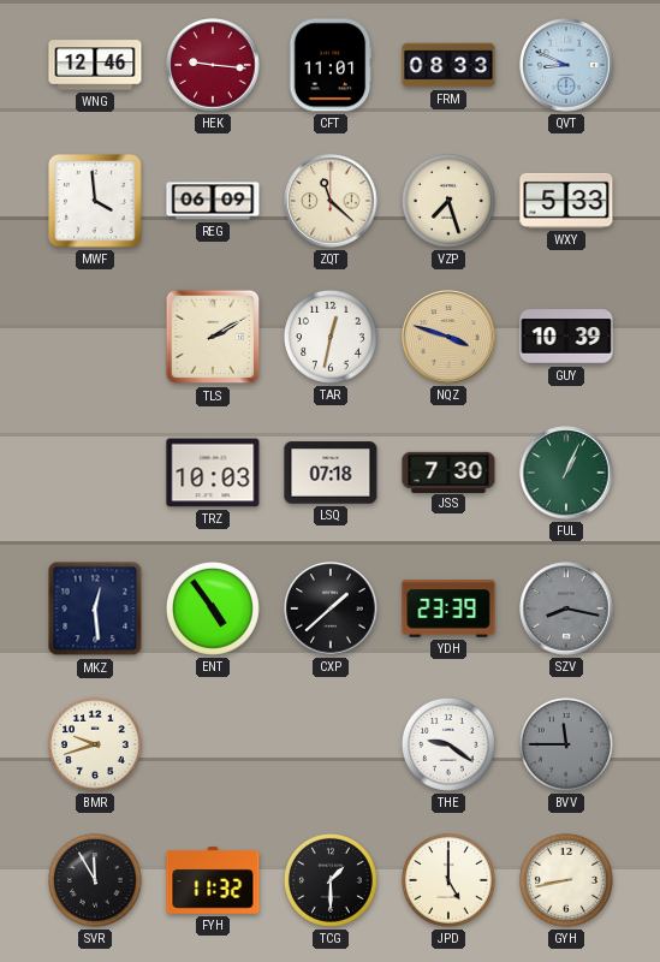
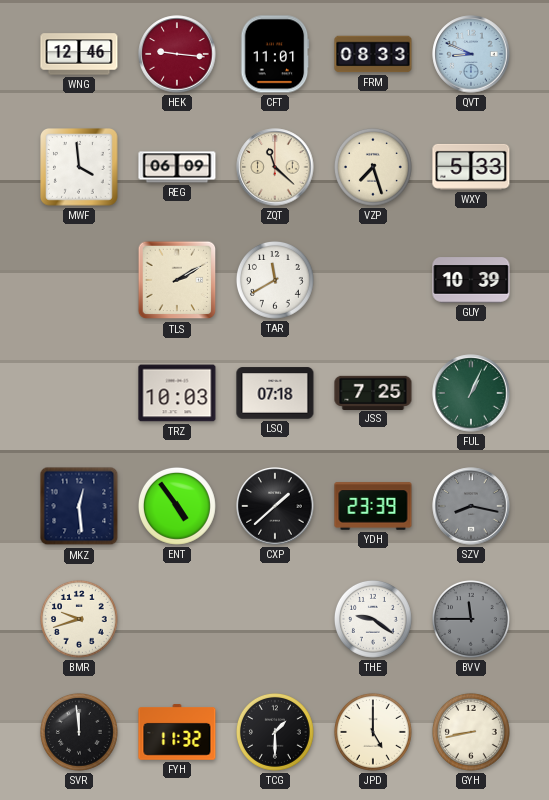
TAR: 12:32 -> 11:40 (275, 280)
NQZ: 3:48 -> none (448, 337)
JSS: 7:30 -> 7:25 (373, 392)
SVR: 11:55 -> 11:59 (79, 732)
